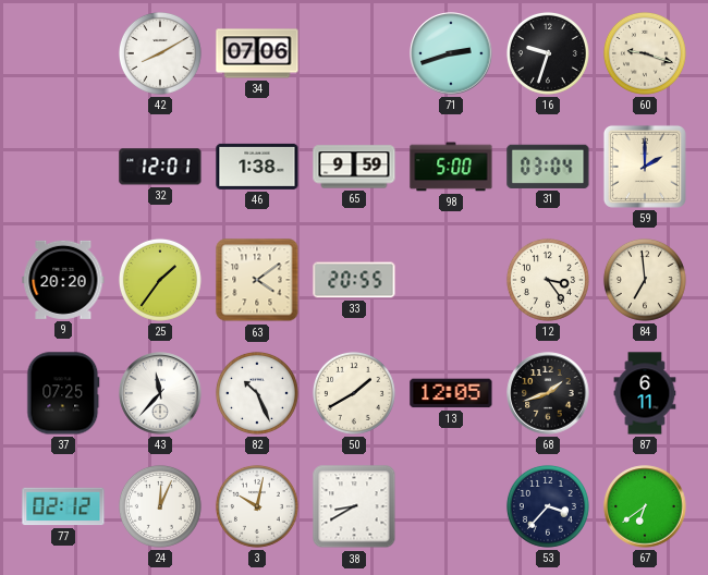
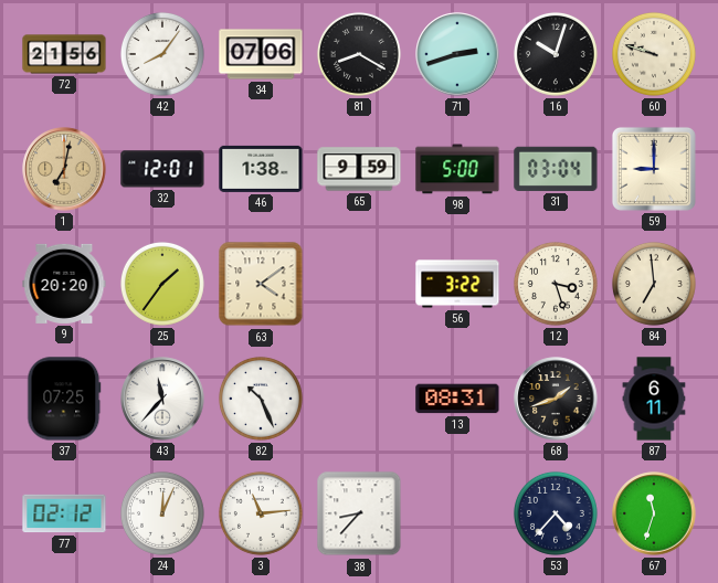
72: none -> 21:56 (64, 54)
42: 8:10 -> 8:06 (162, 54)
81: none -> 8:20 (359, 54)
16: 9:33 -> 10:03 (556, 54)
60: 9:18 -> 9:48 (654, 54)
1: none -> 7:02 (64, 169)
59: 2:00 -> 9:00 (654, 169)
33: 20:55 -> none (354, 280)
56: none -> 3:22 (457, 284)
12: 3:24 -> 3:27 (556, 284)
50: 1:40 -> none (354, 393)
13: 12:05 -> 08:31 (457, 399)
3: 10:02 -> 11:14 (261, 513)
38: 8:40 -> 8:37 (359, 513)
53: 3:37 -> 4:37 (556, 513)
67: 6:39 -> 11:33 (654, 513)
